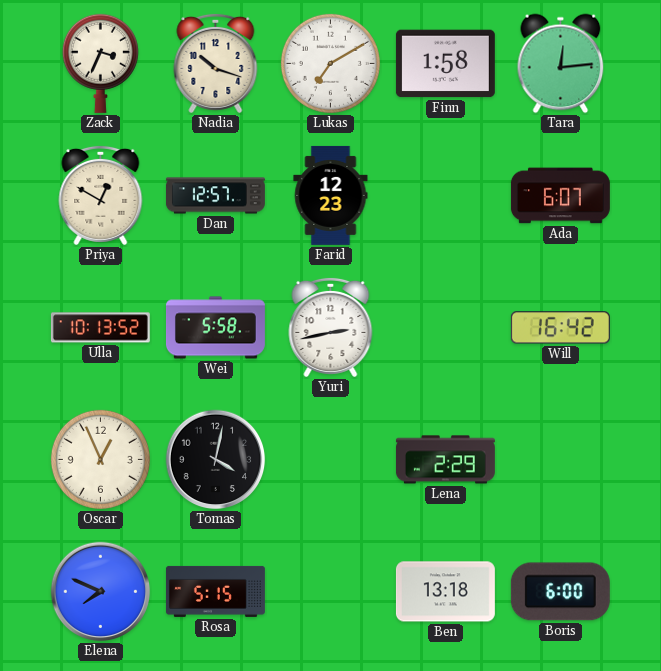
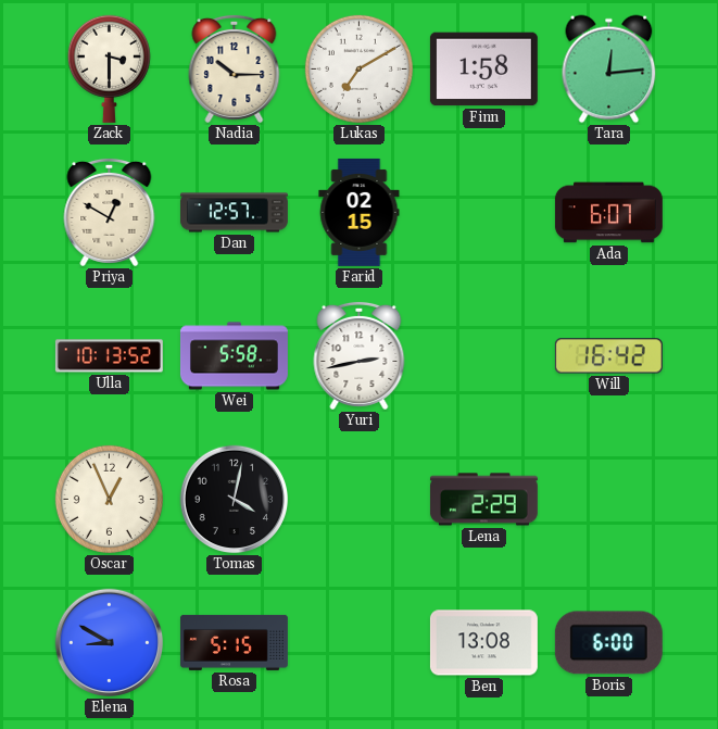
Zack: 3:34 -> 3:30 (109, 68)
Nadia: 10:18 -> 10:15 (235, 68)
Farid: 12:23 -> 02:15 (360, 212)
Elena: 7:49 -> 8:50 (110, 643)
Ben: 13:18 -> 13:08 (483, 643)
